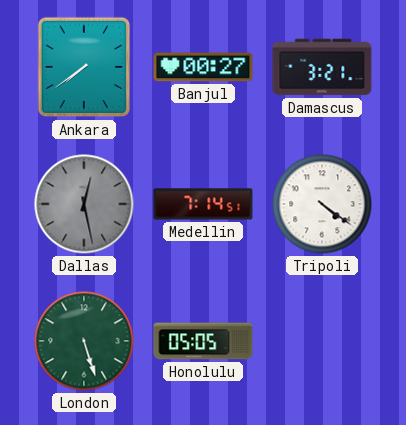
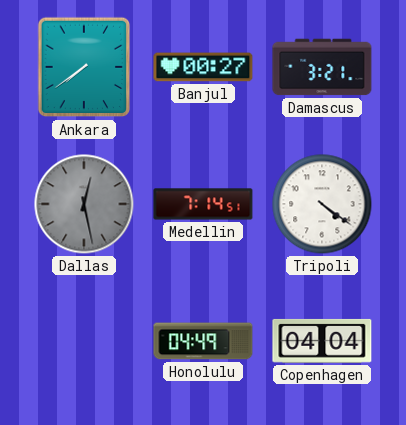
London: 5:27 -> none (84, 341)
Honolulu: 05:05 -> 04:49 (203, 341)
Copenhagen: none -> 04:04 (322, 341)
